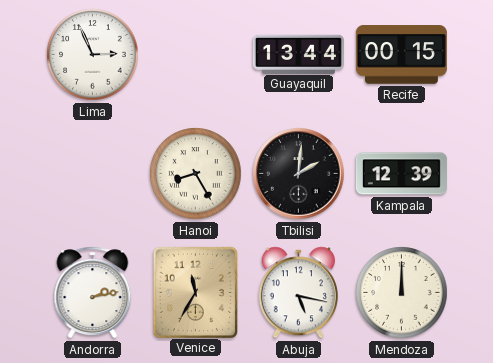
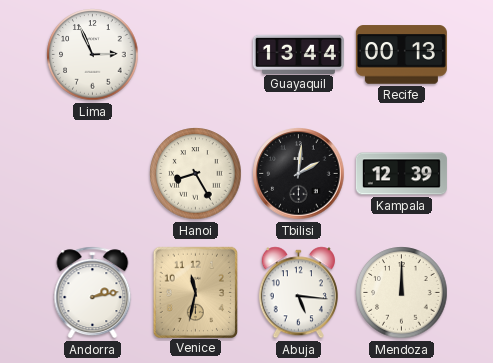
Recife: 00:15 -> 00:13 (401, 55)
Venice: 11:35 -> 11:32 (195, 292)
Abuja: 5:17 -> 5:16 (298, 293)
